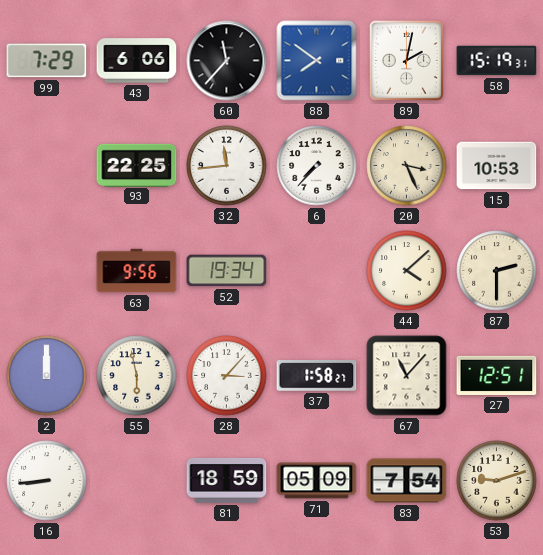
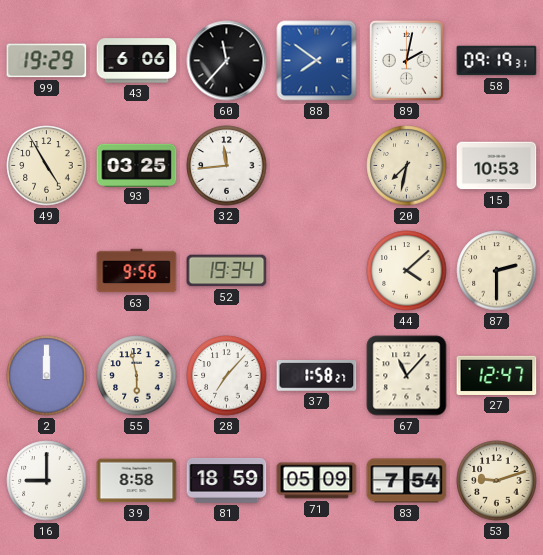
99: 7:29 -> 19:29 (47, 61)
58: 15:19 -> 09:19 (497, 61)
49: none -> 4:55 (47, 166)
93: 22:25 -> 03:25 (137, 165)
6: 7:37 -> none (317, 166)
20: 3:26 -> 7:32 (407, 166)
28: 3:07 -> 7:07 (227, 376)
27: 12:51 -> 12:47 (497, 375)
16: 8:44 -> 9:00 (47, 481)
39: none -> 8:58 (137, 481)
